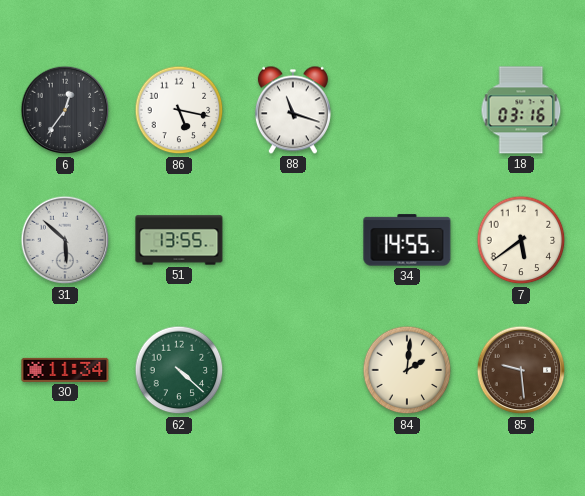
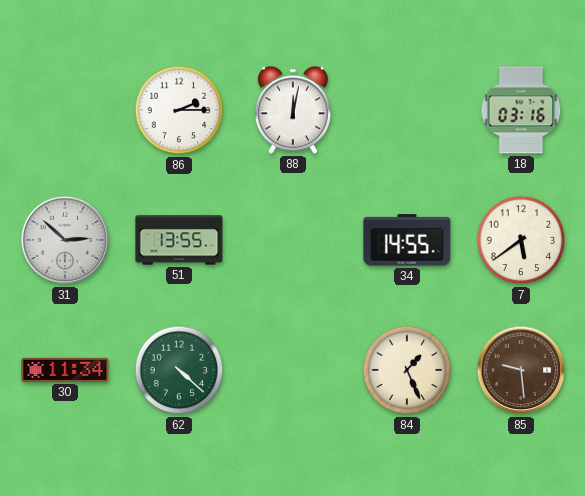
6: 12:36 -> none (65, 110)
86: 5:17 -> 2:15 (179, 110)
88: 11:18 -> 12:02 (293, 110)
31: 5:52 -> 2:52 (65, 240)
84: 2:01 -> 1:26 (407, 370)
